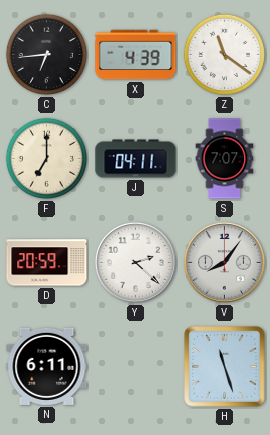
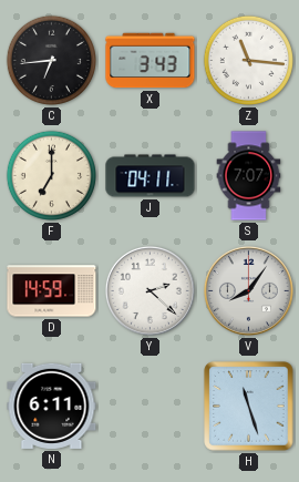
X: 4:39 -> 3:43 (151, 61)
Z: 11:21 -> 11:16 (248, 60)
D: 20:59 -> 14:59 (52, 291)
